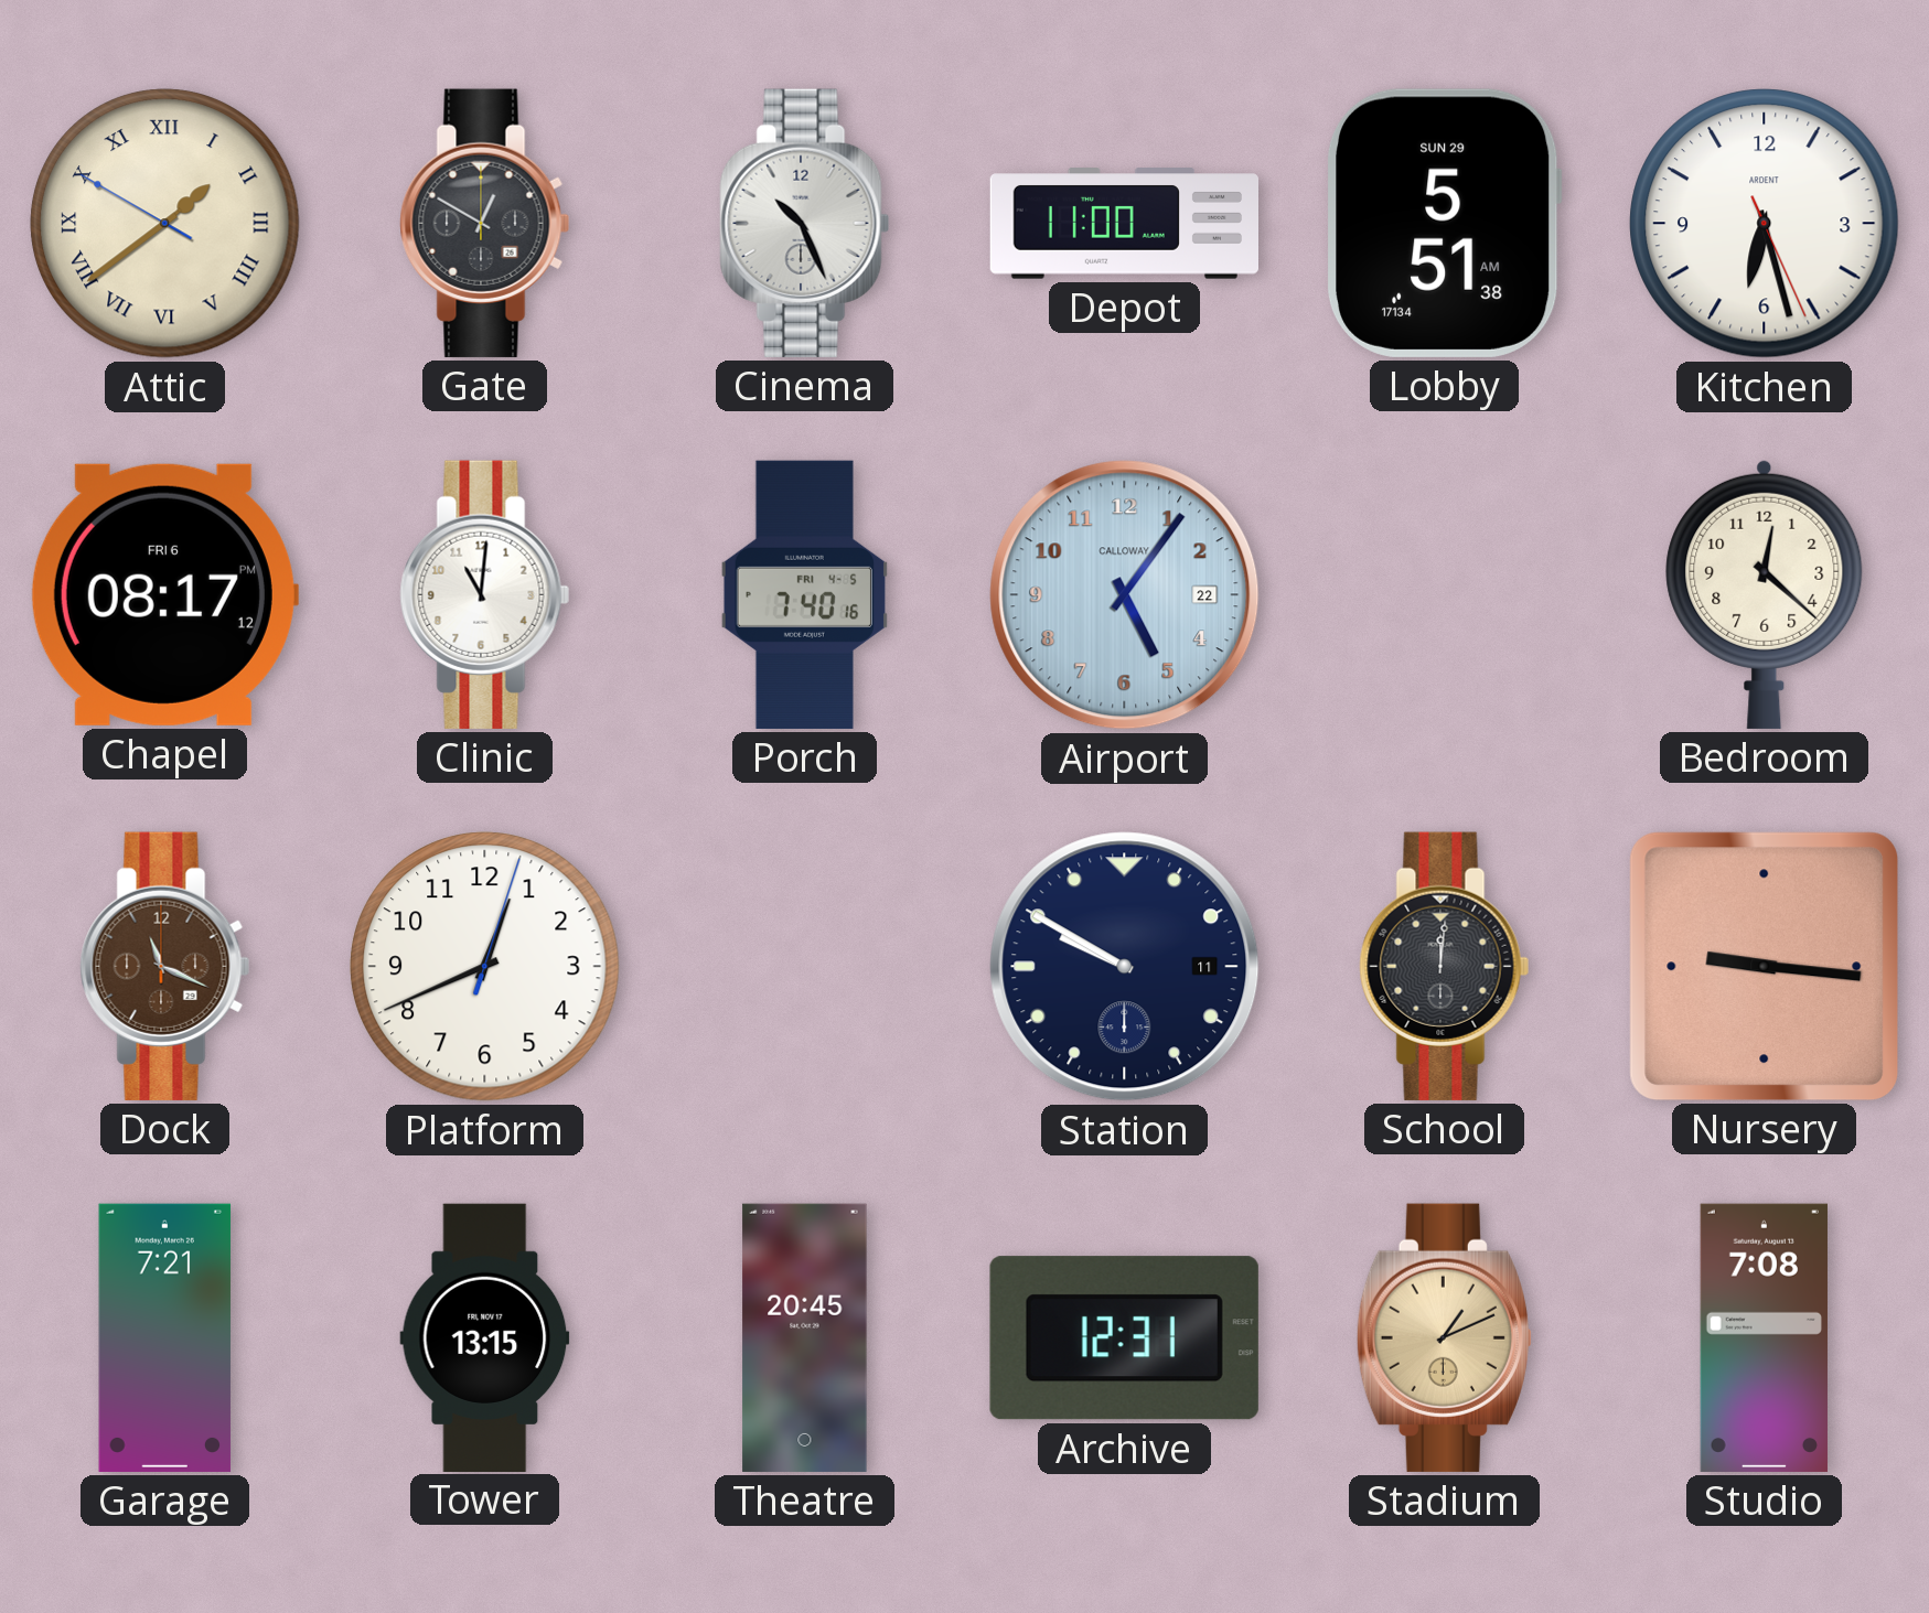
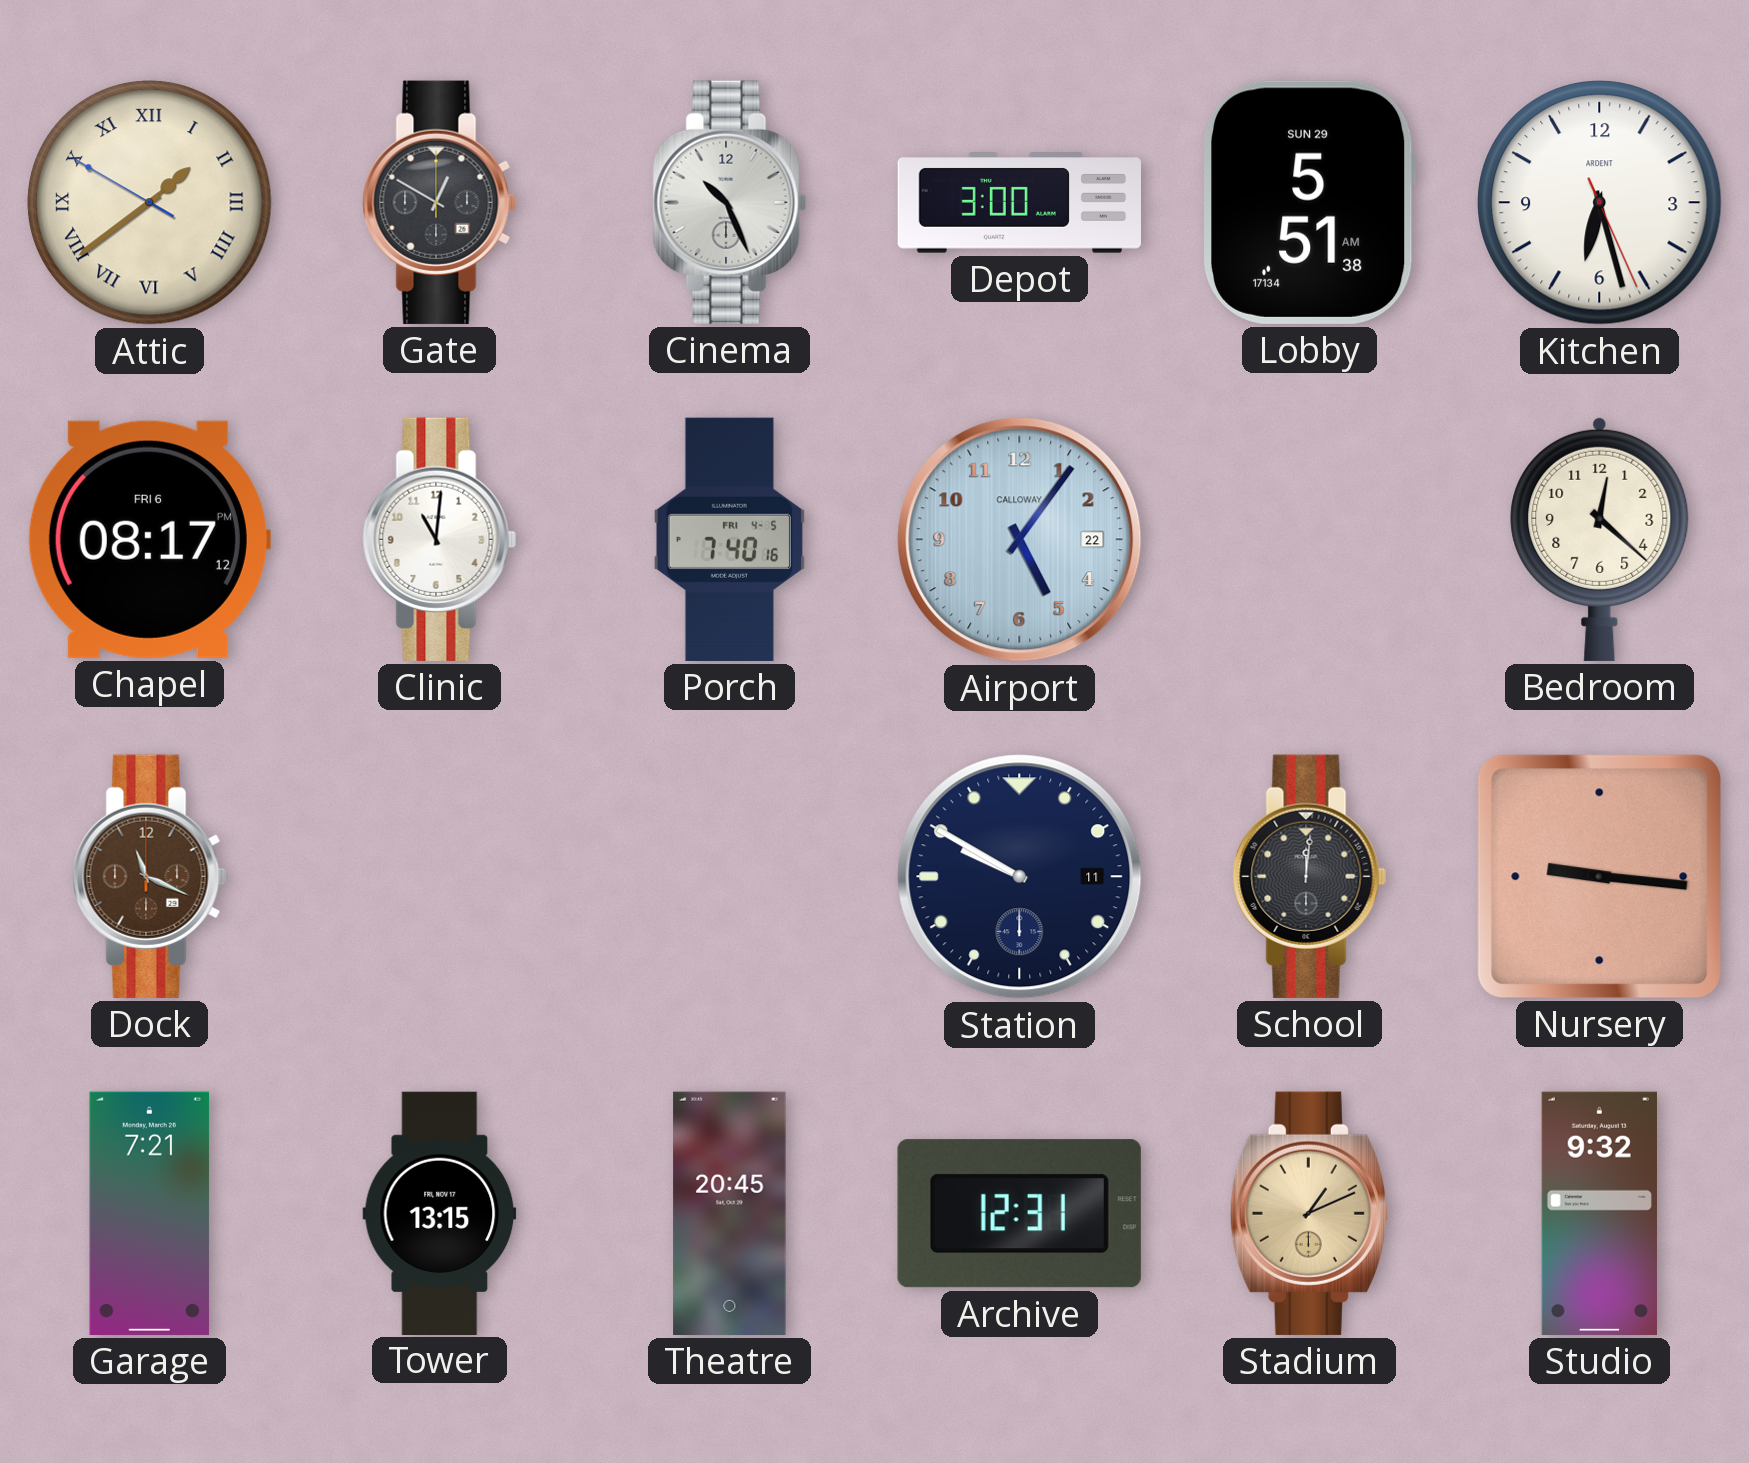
Depot: 11:00 -> 3:00 (1019, 203)
Platform: 12:41 -> none (485, 967)
Studio: 7:08 -> 9:32 (1599, 1213)
